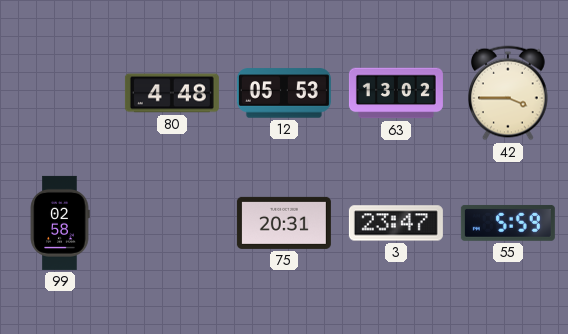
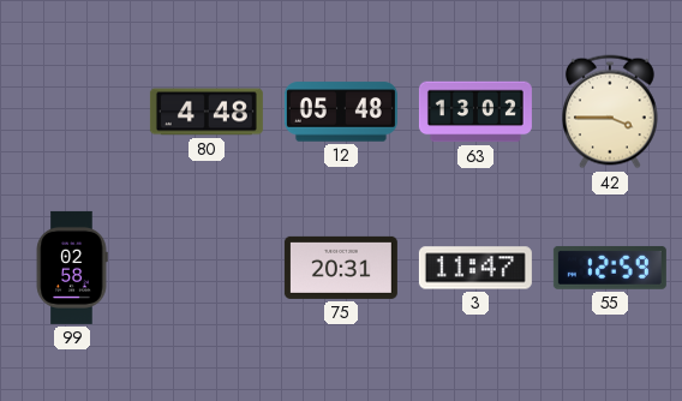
12: 05:53 -> 05:48 (341, 112)
3: 23:47 -> 11:47 (475, 268)
55: 5:59 -> 12:59 (610, 268)
